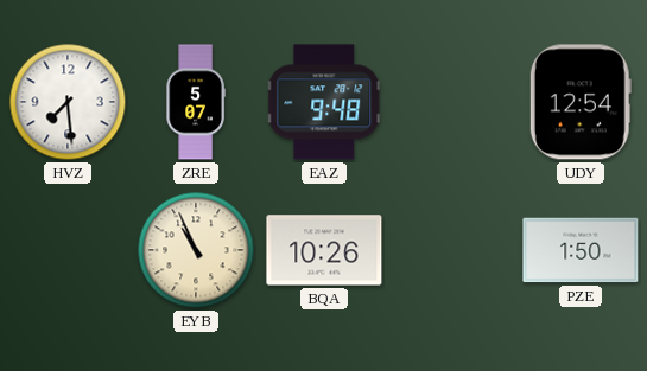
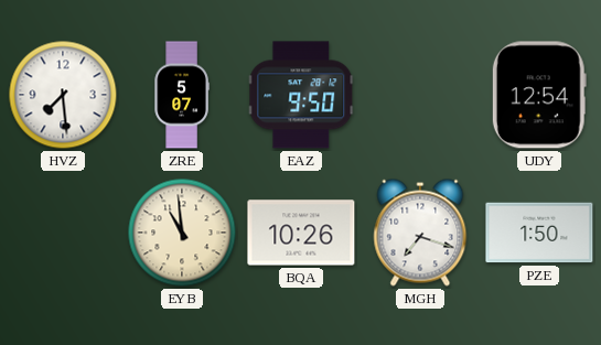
EAZ: 9:48 -> 9:50 (301, 95)
EYB: 10:56 -> 10:59 (182, 233)
MGH: none -> 7:18 (420, 233)
